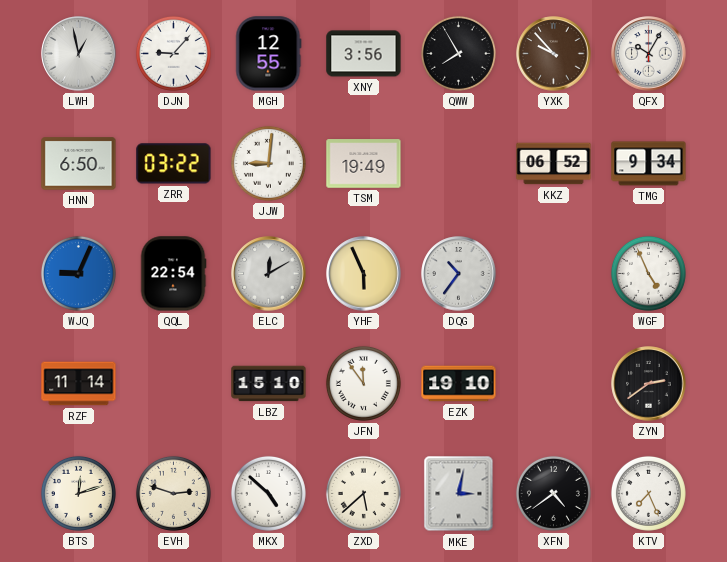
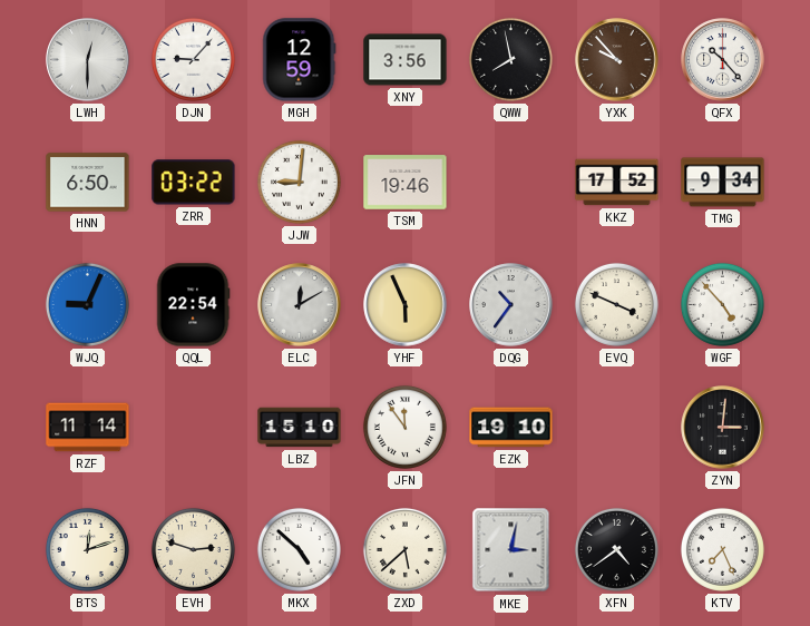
LWH: 12:58 -> 12:30 (88, 60)
MGH: 12:55 -> 12:59 (300, 60)
QWW: 7:55 -> 7:58 (510, 59)
QFX: 10:05 -> 10:23 (723, 60)
TSM: 19:49 -> 19:46 (406, 183)
KKZ: 06:52 -> 17:52 (617, 183)
EVQ: none -> 3:49 (616, 304)
WGF: 4:56 -> 4:53 (722, 304)
ZYN: 2:39 -> 3:01 (723, 428)
